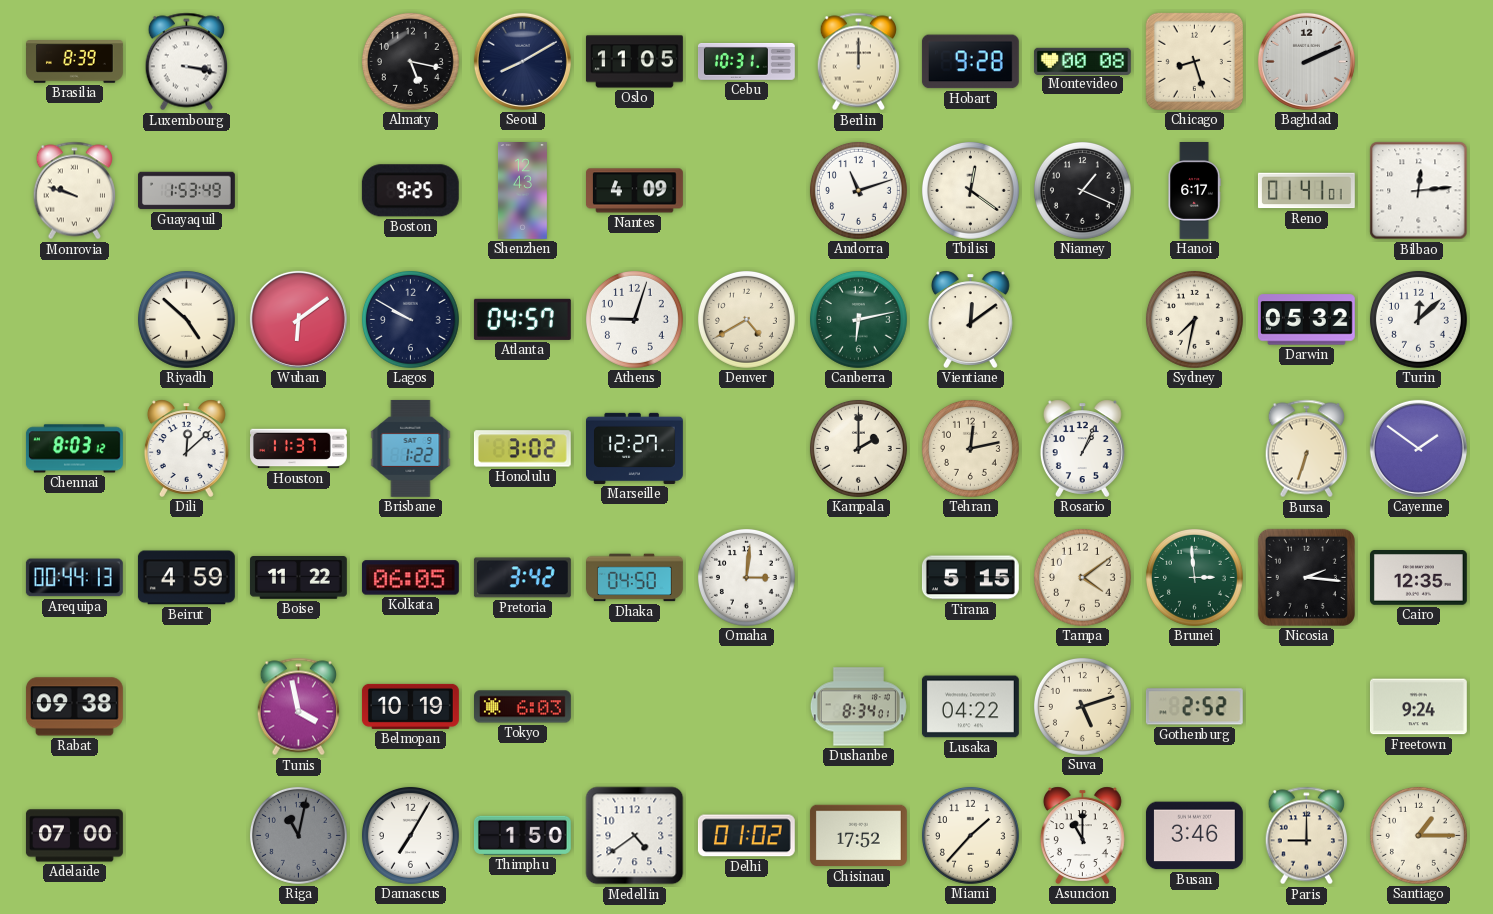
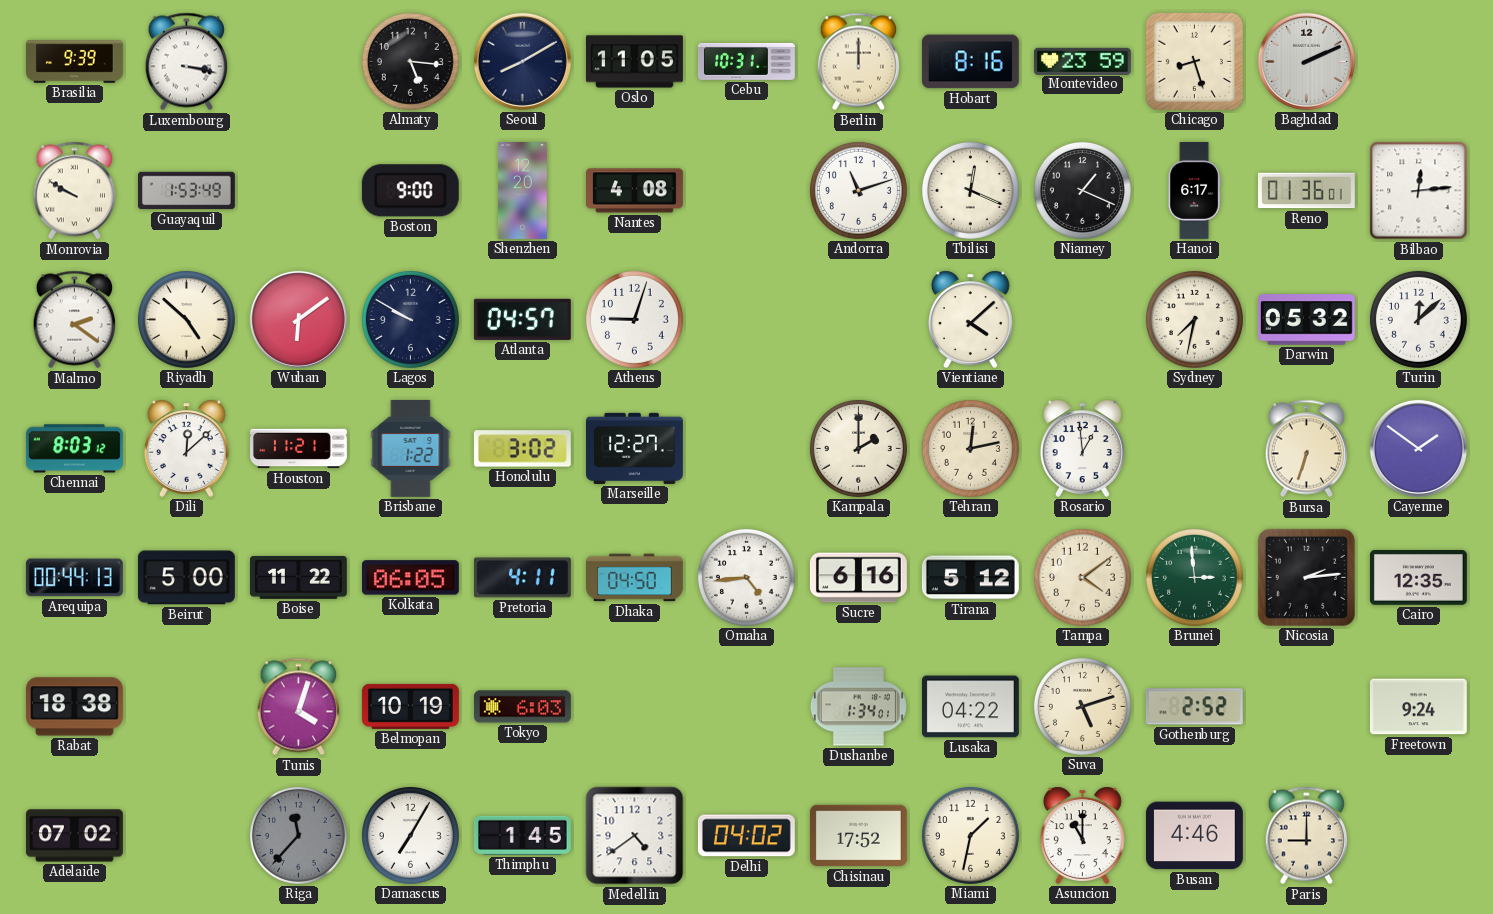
Brasilia: 8:39 -> 9:39 (75, 62)
Almaty: 5:17 -> 5:16 (410, 61)
Hobart: 9:28 -> 8:16 (970, 62)
Montevideo: 00:08 -> 23:59 (1082, 61)
Monrovia: 9:48 -> 9:50 (74, 191)
Boston: 9:25 -> 9:00 (410, 191)
Shenzhen: 12:43 -> 12:20 (522, 191)
Nantes: 4:09 -> 4:08 (635, 191)
Tbilisi: 12:21 -> 12:19 (970, 190)
Reno: 01:41 -> 01:36 (1306, 191)
Malmo: none -> 2:21 (74, 320)
Denver: 4:40 -> none (746, 319)
Canberra: 6:13 -> none (858, 319)
Vientiane: 12:09 -> 4:08 (970, 319)
Houston: 11:37 -> 11:21 (299, 449)
Rosario: 1:04 -> 12:59 (1082, 448)
Beirut: 4:59 -> 5:00 (186, 578)
Pretoria: 3:42 -> 4:11 (522, 578)
Omaha: 3:01 -> 4:44 (746, 577)
Sucre: none -> 6:16 (858, 578)
Tirana: 5:15 -> 5:12 (970, 578)
Nicosia: 2:16 -> 2:14 (1306, 577)
Rabat: 09:38 -> 18:38 (74, 707)
Tunis: 3:58 -> 4:03 (298, 707)
Dushanbe: 8:34 -> 1:34 (858, 707)
Adelaide: 07:00 -> 07:02 (74, 836)
Riga: 11:02 -> 11:37 (298, 835)
Thimphu: 1:50 -> 1:45 (522, 835)
Delhi: 01:02 -> 04:02 (746, 836)
Miami: 1:37 -> 1:32 (970, 835)
Busan: 3:46 -> 4:46 (1194, 836)
Santiago: 1:15 -> none (1418, 835)
